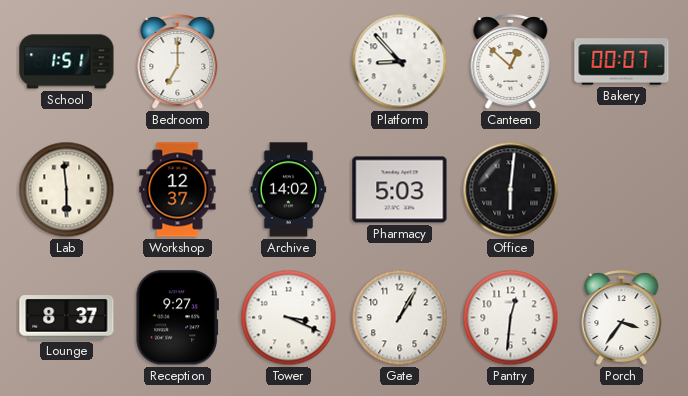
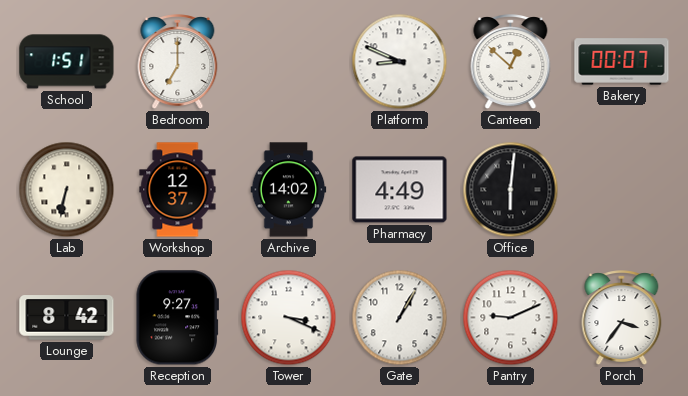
Platform: 8:53 -> 8:49 (400, 62)
Lab: 5:59 -> 6:32 (67, 190)
Pharmacy: 5:03 -> 4:49 (400, 190)
Lounge: 8:37 -> 8:42 (67, 318)
Pantry: 12:31 -> 9:11 (511, 318)
